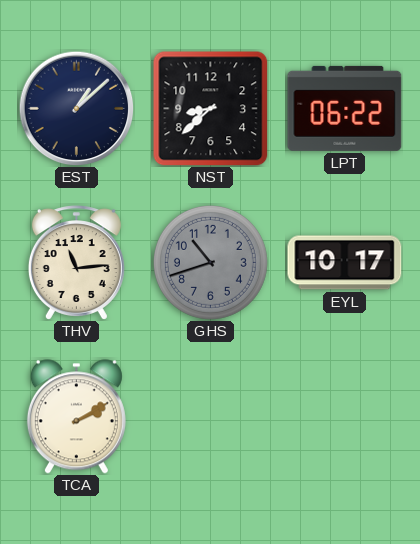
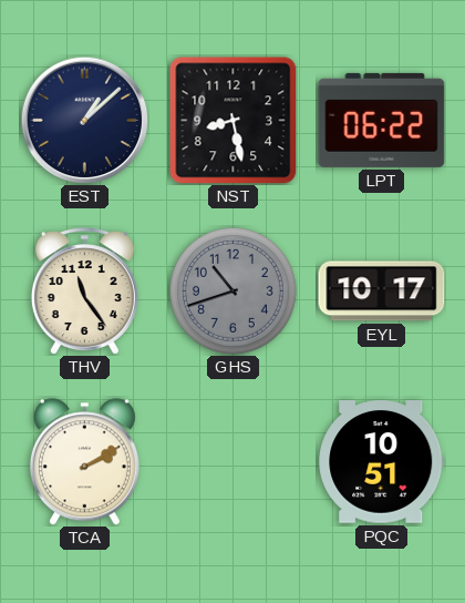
NST: 8:38 -> 8:28 (234, 121)
THV: 11:14 -> 11:24 (84, 292)
PQC: none -> 10:51 (382, 462)
